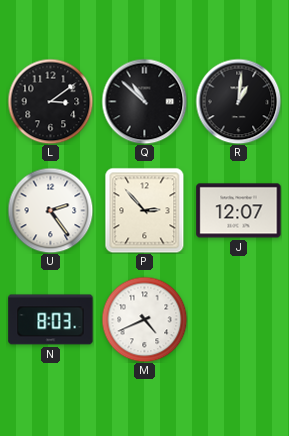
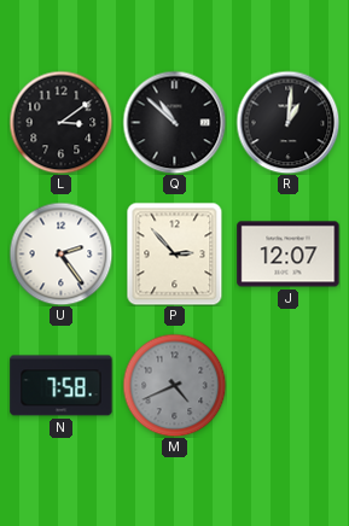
N: 8:03 -> 7:58 (62, 386)
M dial: white -> grey (174, 385)
